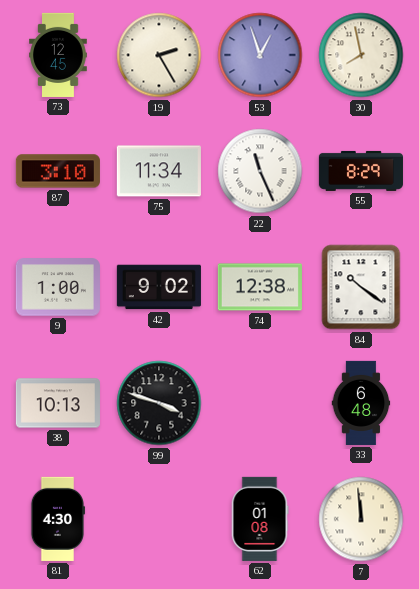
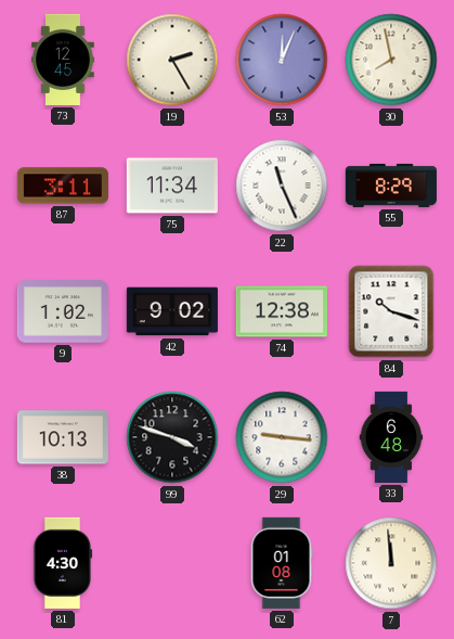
53: 12:57 -> 12:04 (282, 60)
87: 3:10 -> 3:11 (63, 186)
9: 1:00 -> 1:02 (63, 311)
84: 10:21 -> 10:18 (391, 311)
29: none -> 9:16 (282, 437)
